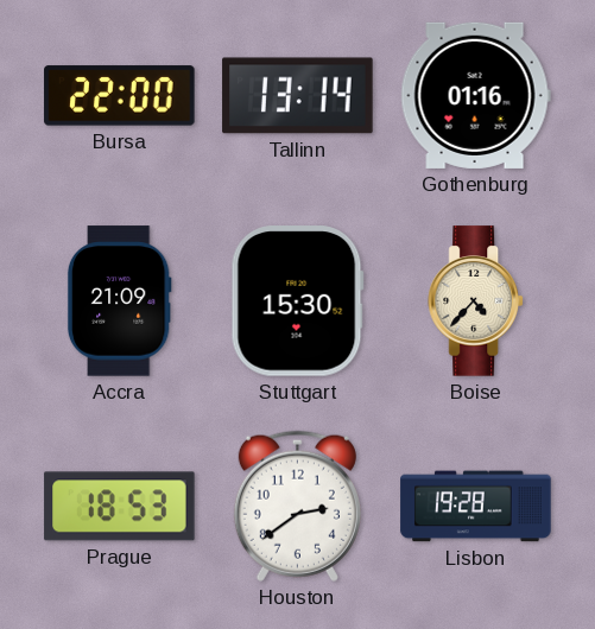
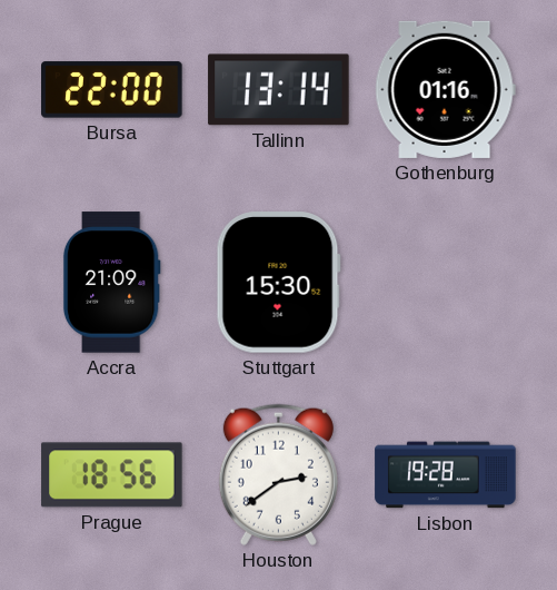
Boise: 4:37 -> none (475, 301)
Prague: 18:53 -> 18:56 (112, 475)
